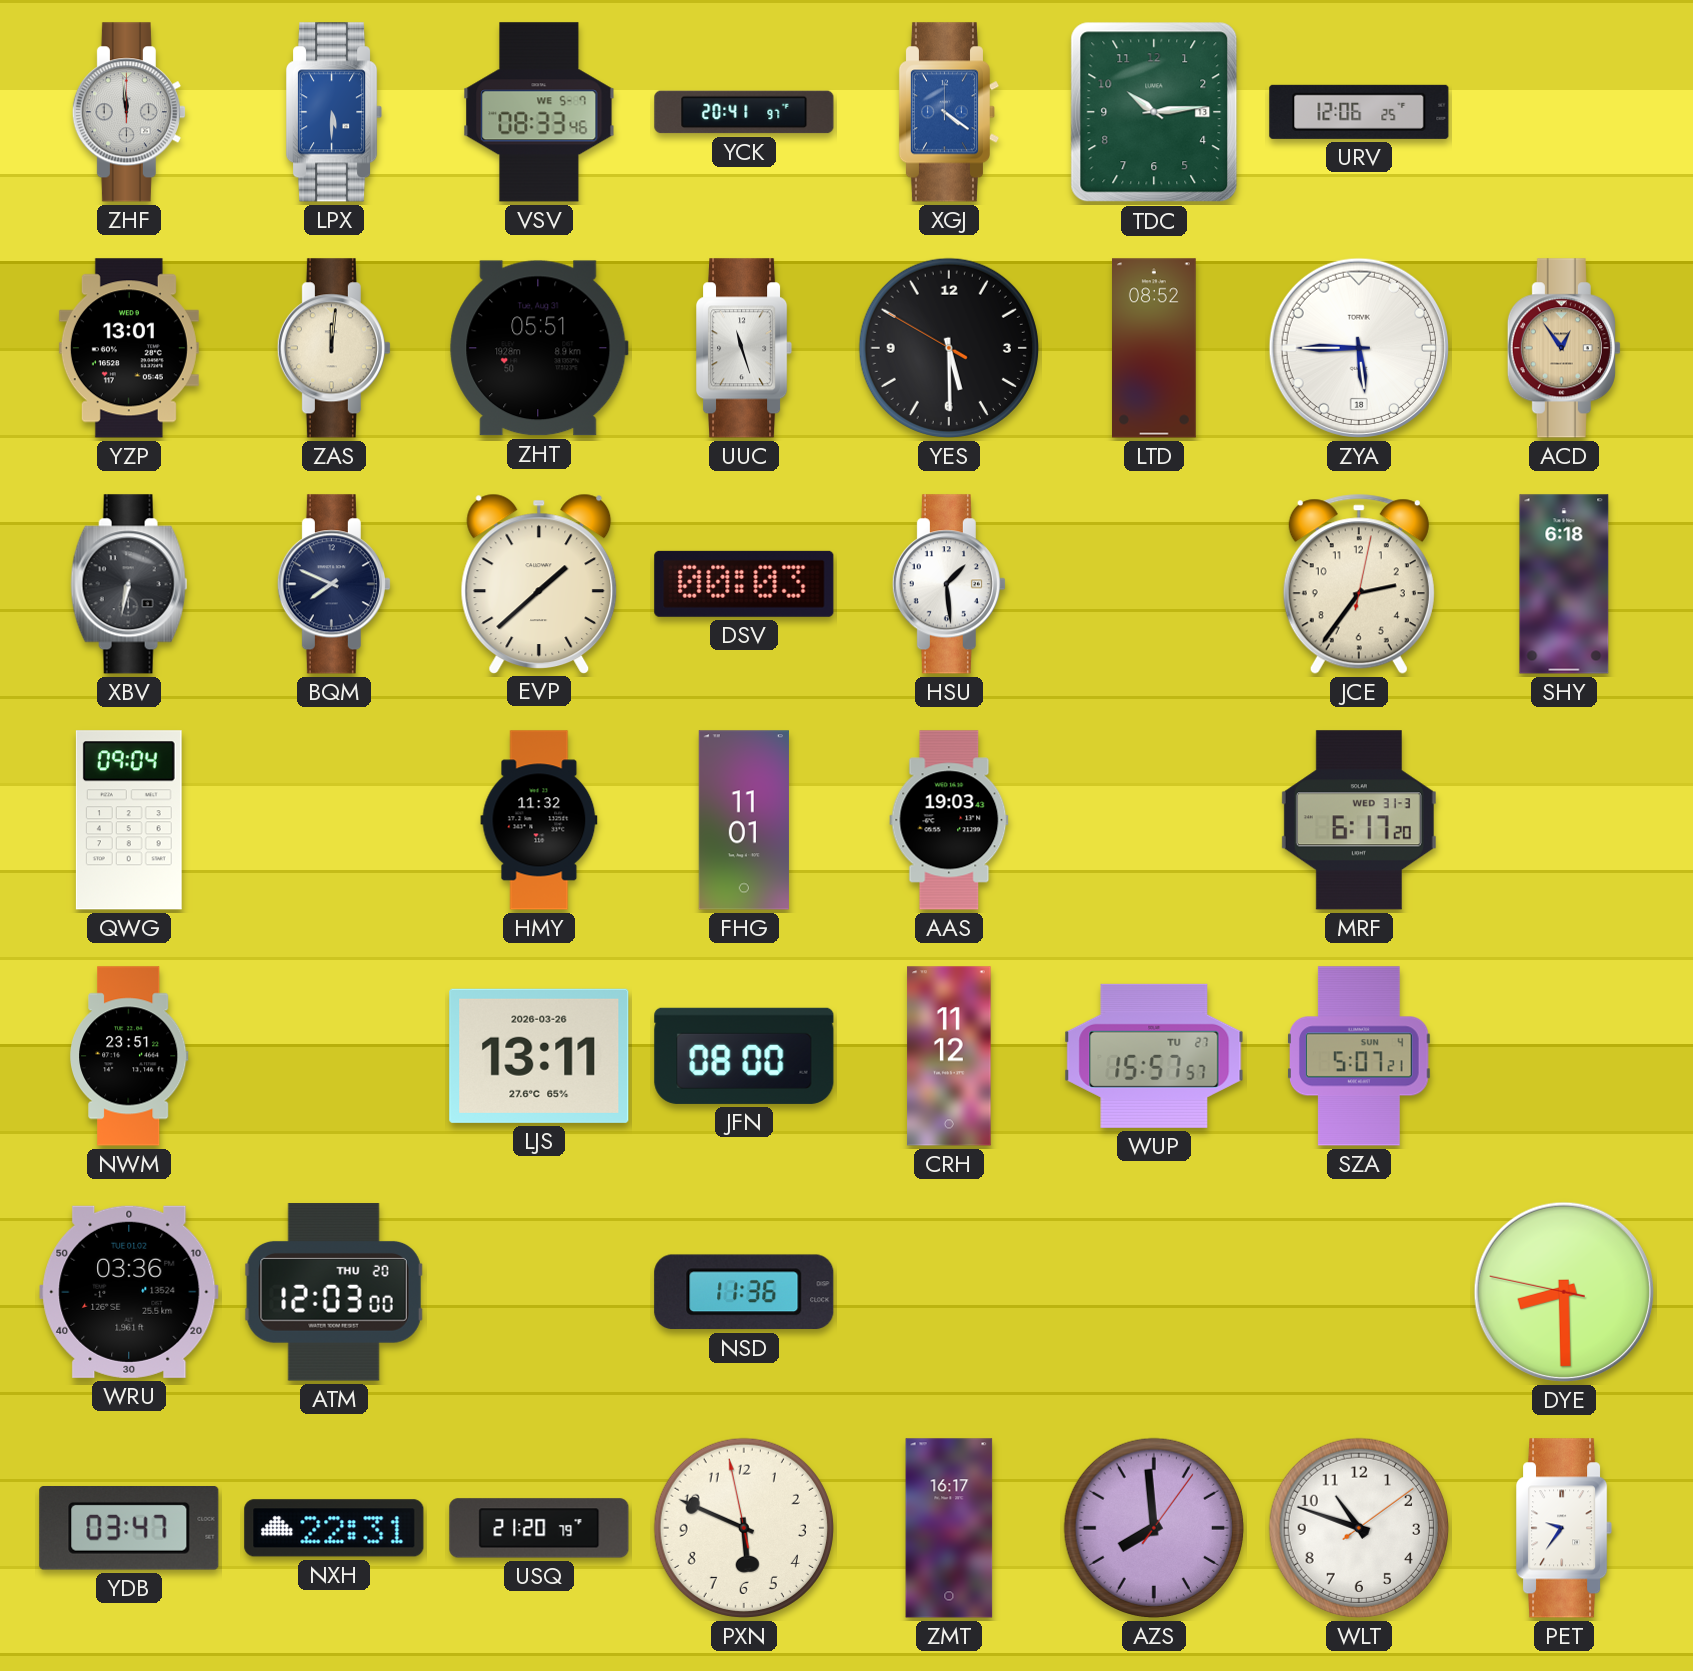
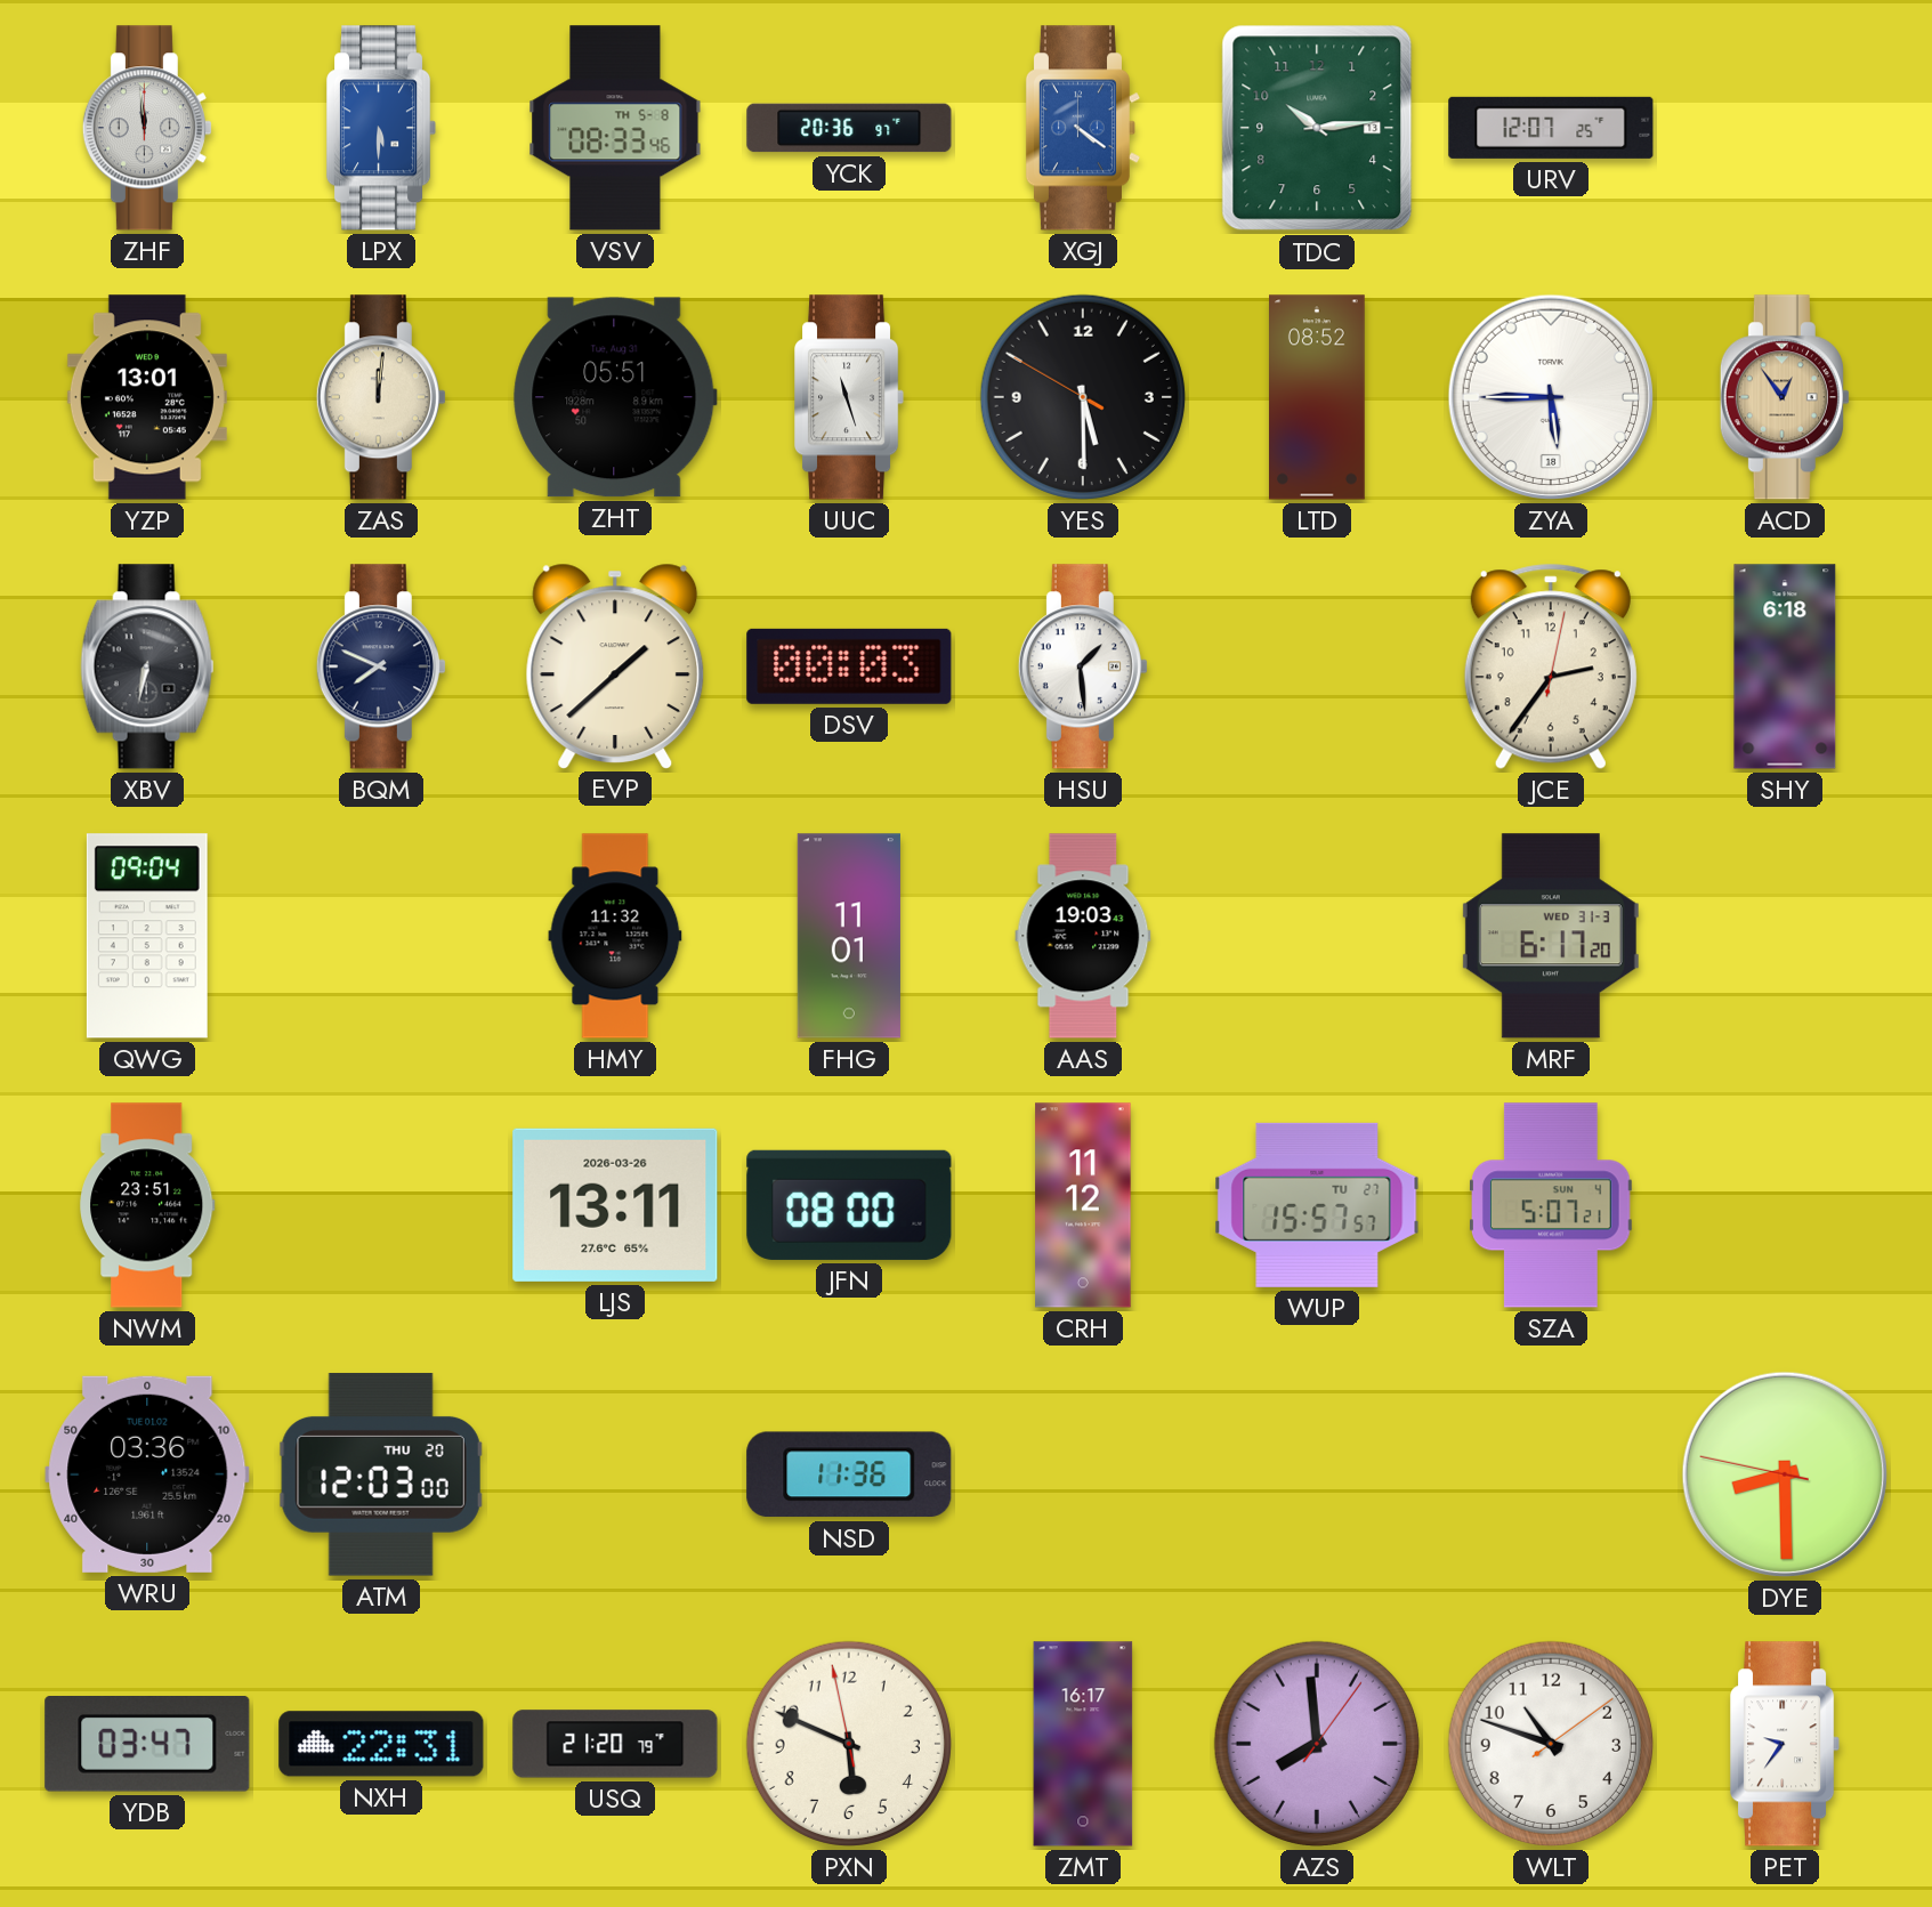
VSV date: WE 5-7 -> TH 5-8 (615, 128)
YCK: 20:41 -> 20:36 (849, 128)
URV: 12:06 -> 12:07 (1551, 128)
